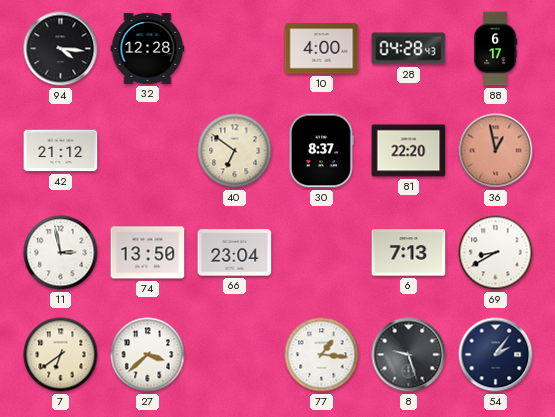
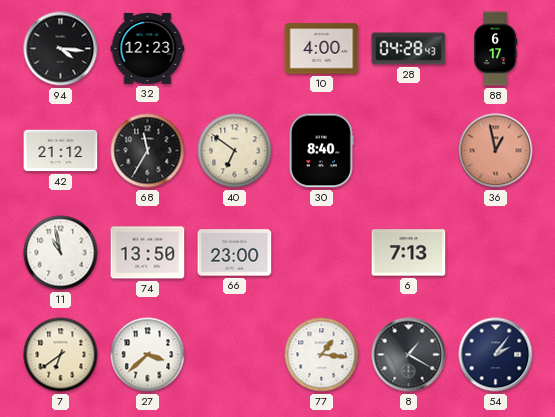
32: 12:28 -> 12:23 (148, 48)
68: none -> 11:35 (148, 151)
30: 8:37 -> 8:40 (322, 151)
81: 22:20 -> none (409, 151)
11: 2:58 -> 10:58 (61, 253)
66: 23:04 -> 23:00 (235, 253)
69: 8:40 -> none (496, 253)
8: 9:27 -> 1:20 (409, 355)
